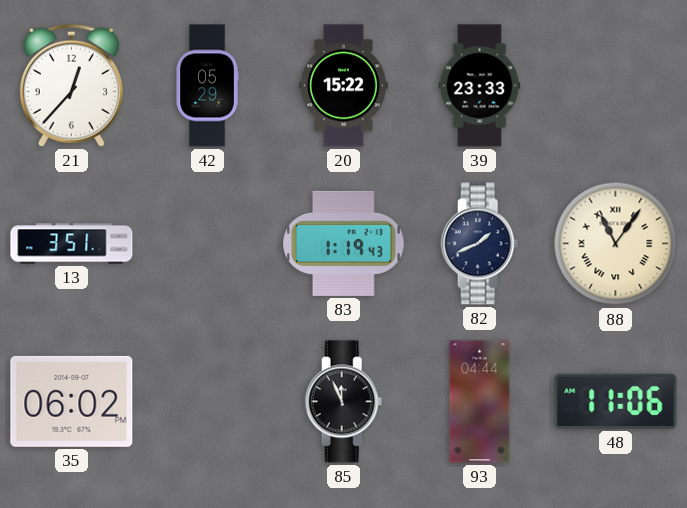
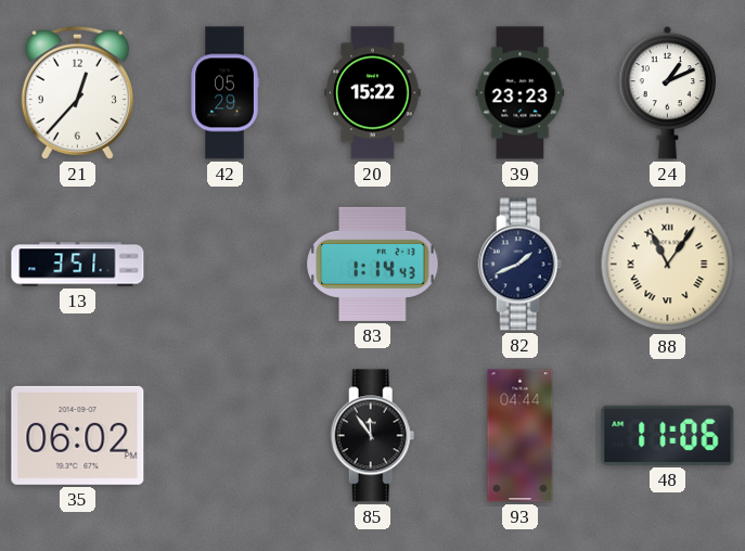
39: 23:33 -> 23:23 (521, 93)
24: none -> 1:11 (668, 92)
83: 1:19 -> 1:14 (373, 264)
85: 11:56 -> 11:54 (373, 436)
